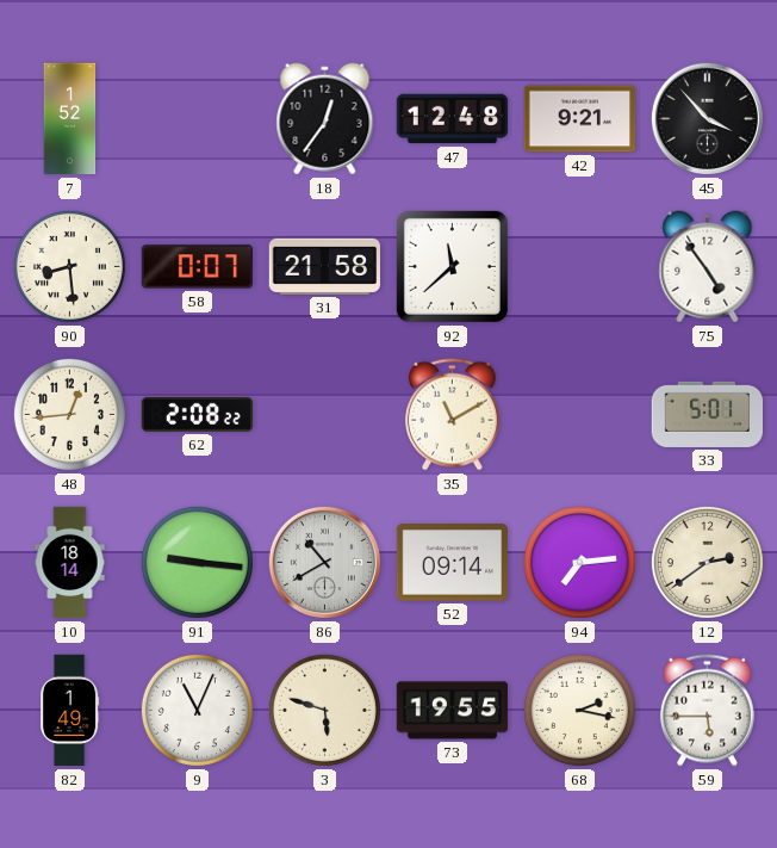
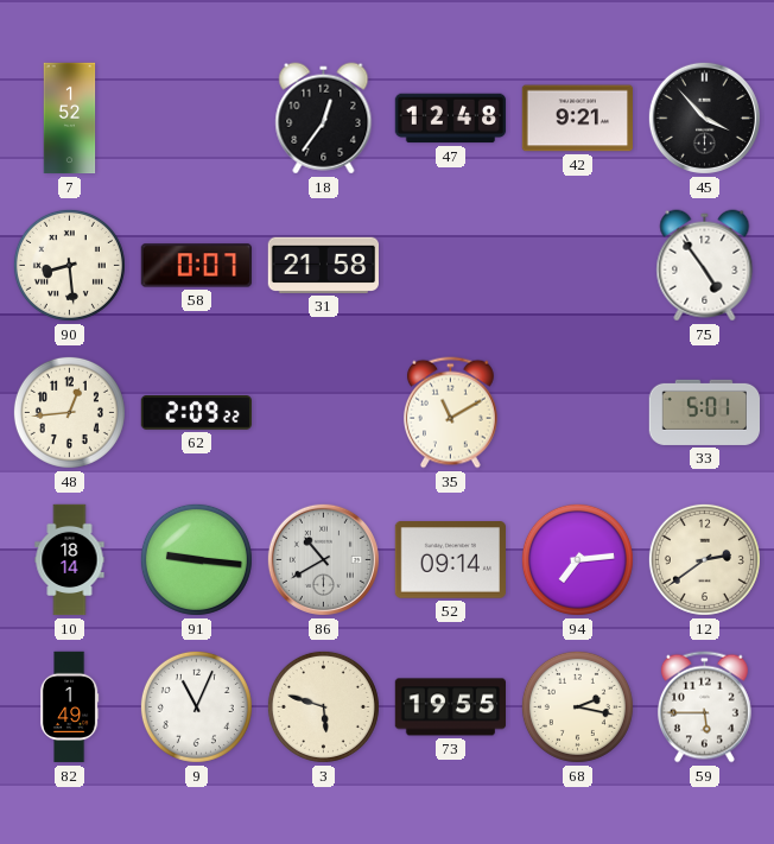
92: 11:38 -> none (452, 266)
62: 2:08 -> 2:09 (197, 413)
